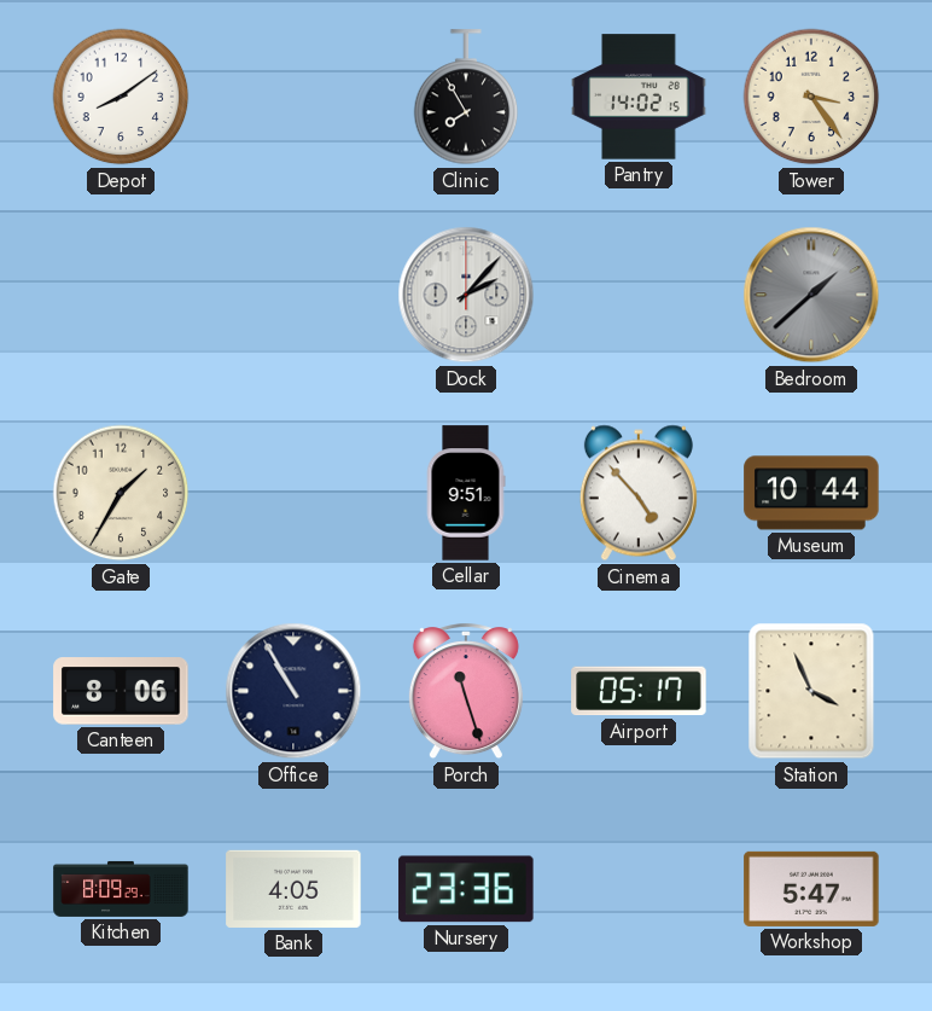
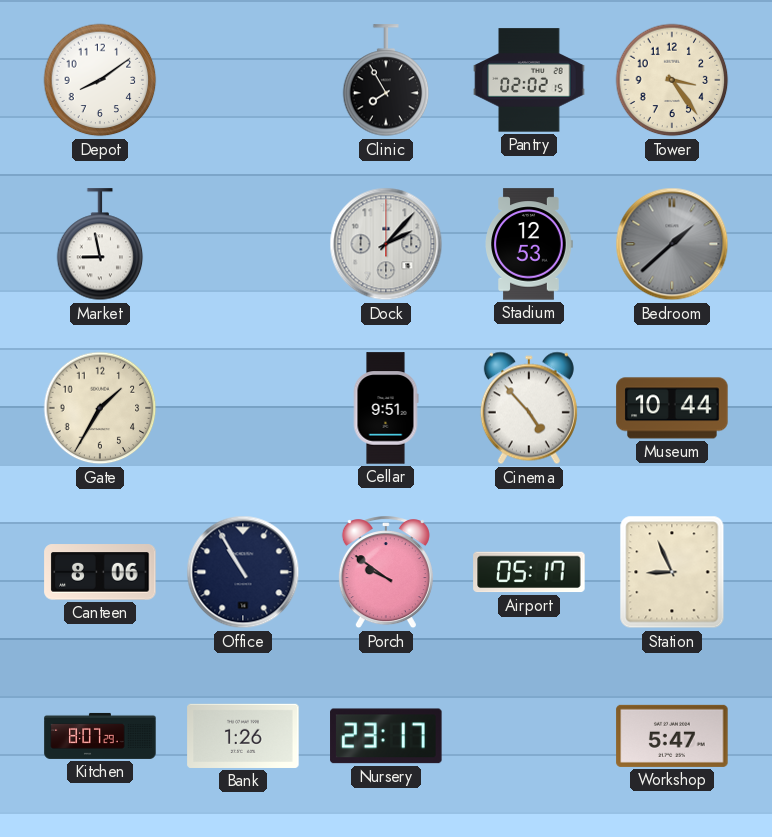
Pantry: 14:02 -> 02:02 (529, 80)
Market: none -> 8:58 (100, 245)
Stadium: none -> 12:53 (529, 244)
Porch: 11:27 -> 9:51 (386, 573)
Station: 3:56 -> 8:56 (672, 572)
Kitchen: 8:09 -> 8:07 (100, 736)
Bank: 4:05 -> 1:26 (243, 736)
Nursery: 23:36 -> 23:17 (386, 736)
